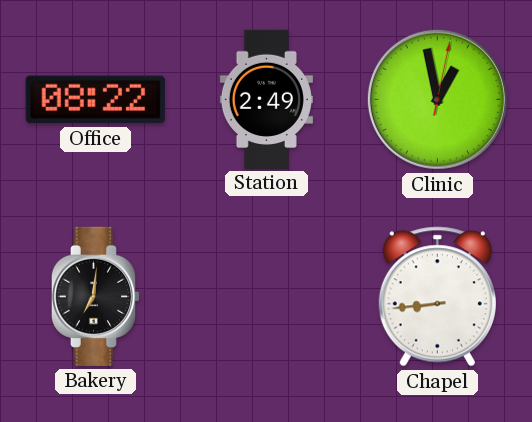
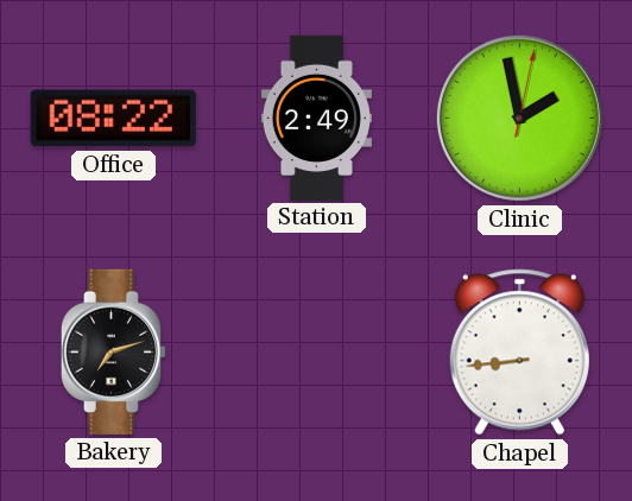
Clinic: 12:58 -> 1:58 (519, 118)
Bakery: 7:01 -> 7:12 (114, 351)
